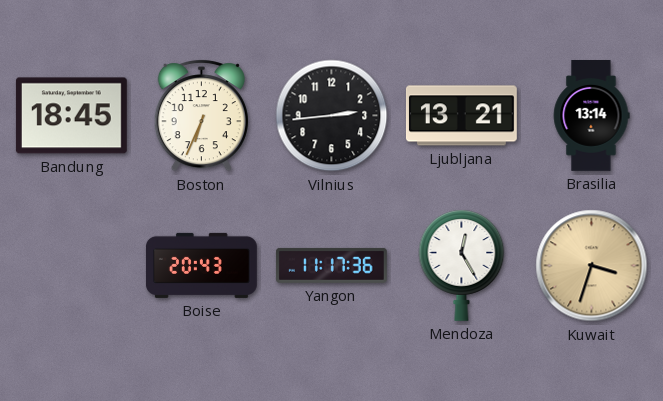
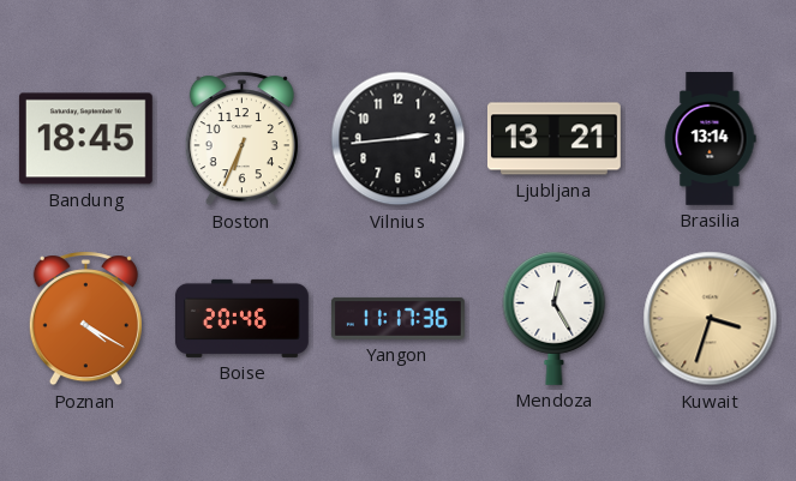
Poznan: none -> 4:20 (85, 319)
Boise: 20:43 -> 20:46 (241, 318)
